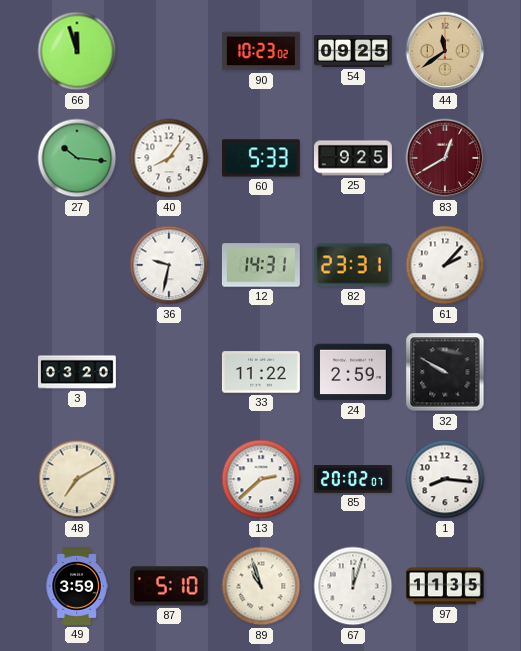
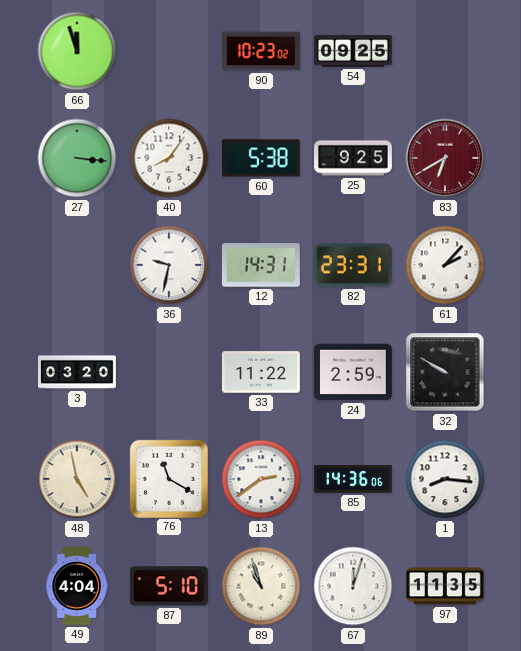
44: 11:39 -> none (445, 51)
27: 10:16 -> 3:16 (77, 158)
60: 5:33 -> 5:38 (261, 158)
83: 12:40 -> 6:40 (445, 158)
48: 7:10 -> 4:58 (77, 479)
76: none -> 11:20 (168, 478)
13: 2:38 -> 2:39 (261, 479)
85: 20:02 -> 14:36 (353, 479)
49: 3:59 -> 4:04 (77, 587)
